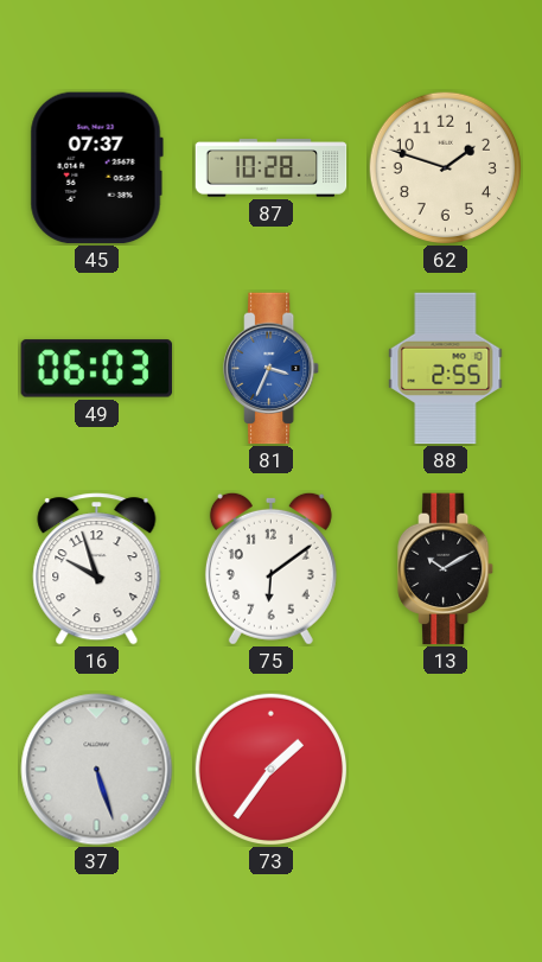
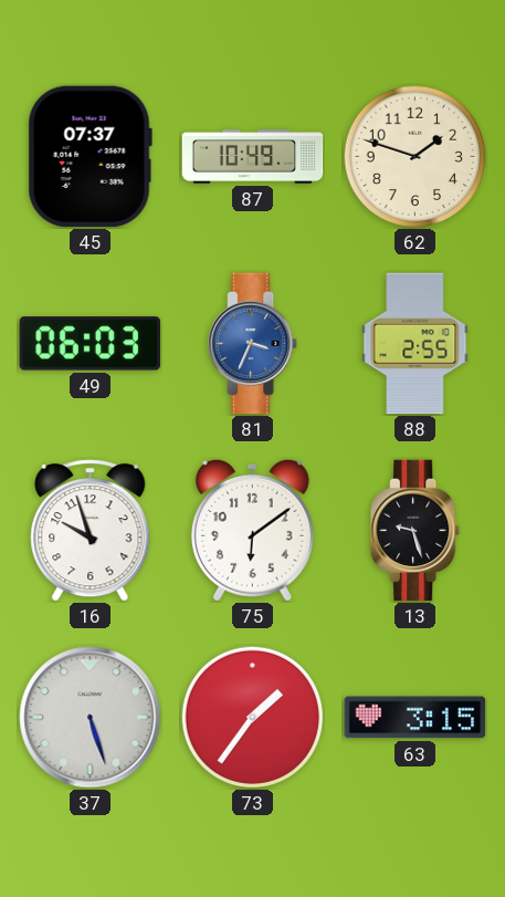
87: 10:28 -> 10:49 (253, 157)
13: 10:10 -> 9:27 (417, 531)
63: none -> 3:15 (415, 718)
